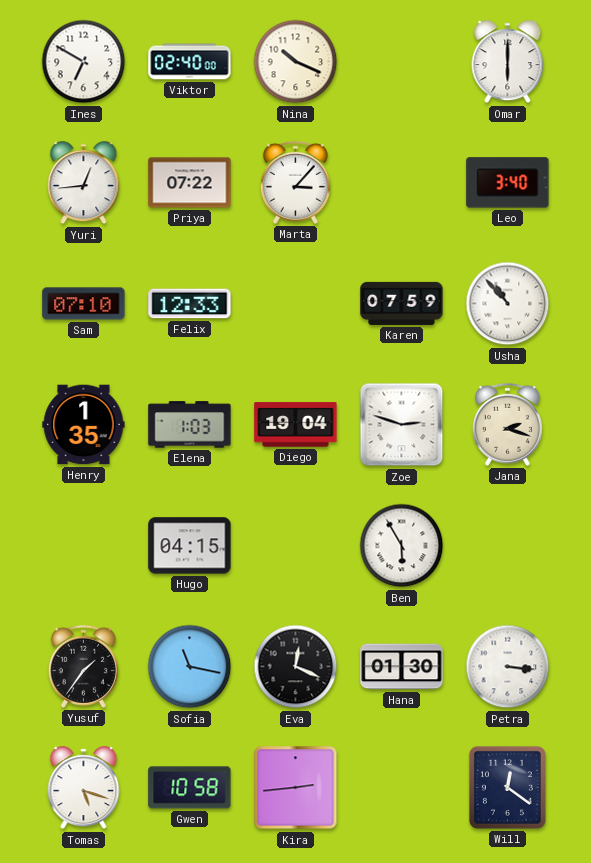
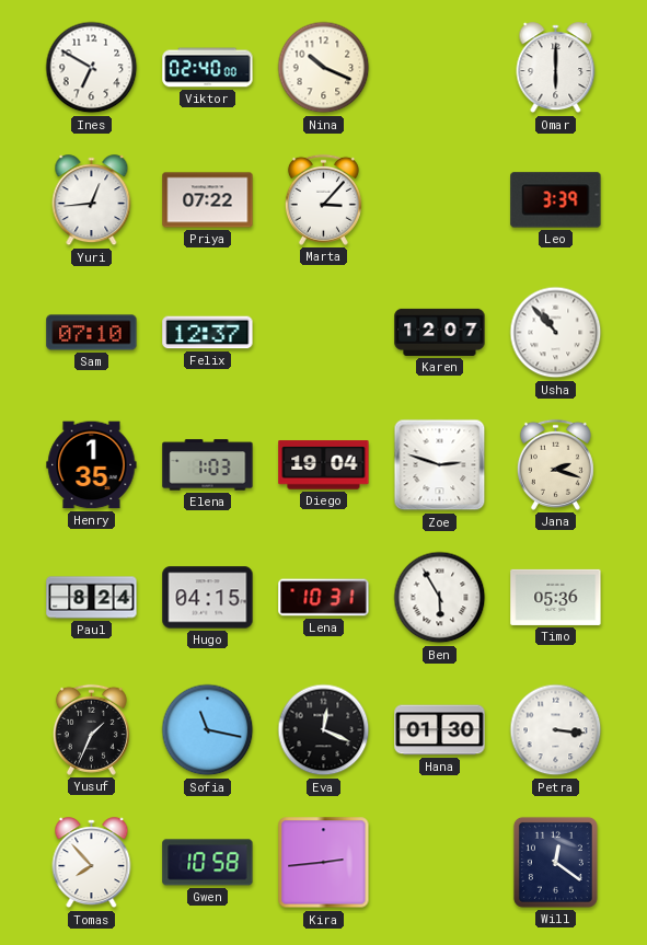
Leo: 3:40 -> 3:39 (556, 200)
Felix: 12:33 -> 12:37 (208, 333)
Karen: 07:59 -> 12:07 (440, 332)
Paul: none -> 8:24 (92, 598)
Lena: none -> 10:31 (324, 598)
Timo: none -> 05:36 (556, 597)
Yusuf: 1:36 -> 1:34 (91, 729)
Tomas: 5:18 -> 7:53 (92, 863)
